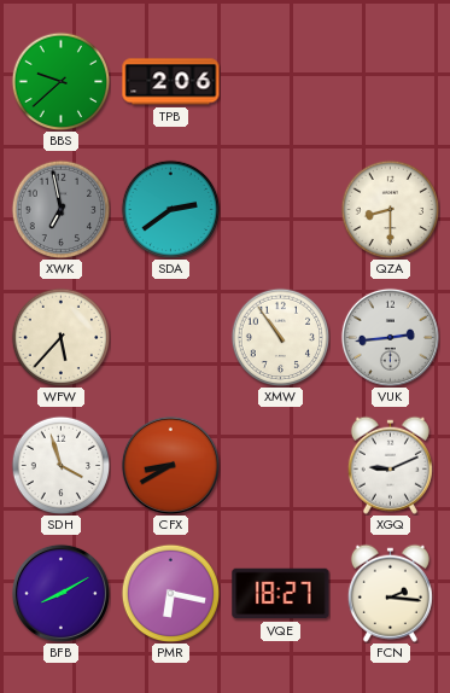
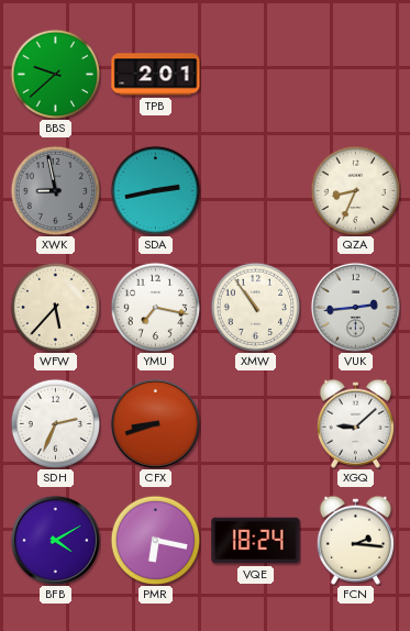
TPB: 2:06 -> 2:01 (156, 75)
XWK: 6:58 -> 8:58 (55, 190)
SDA: 2:39 -> 2:43 (155, 190)
QZA: 8:30 -> 8:34 (355, 190)
YMU: none -> 7:17 (155, 307)
SDH: 3:57 -> 2:34 (55, 423)
CFX: 8:40 -> 8:42 (155, 423)
XGQ: 9:11 -> 9:08 (355, 423)
BFB: 8:10 -> 4:10 (55, 540)
VQE: 18:27 -> 18:24 (256, 541)
